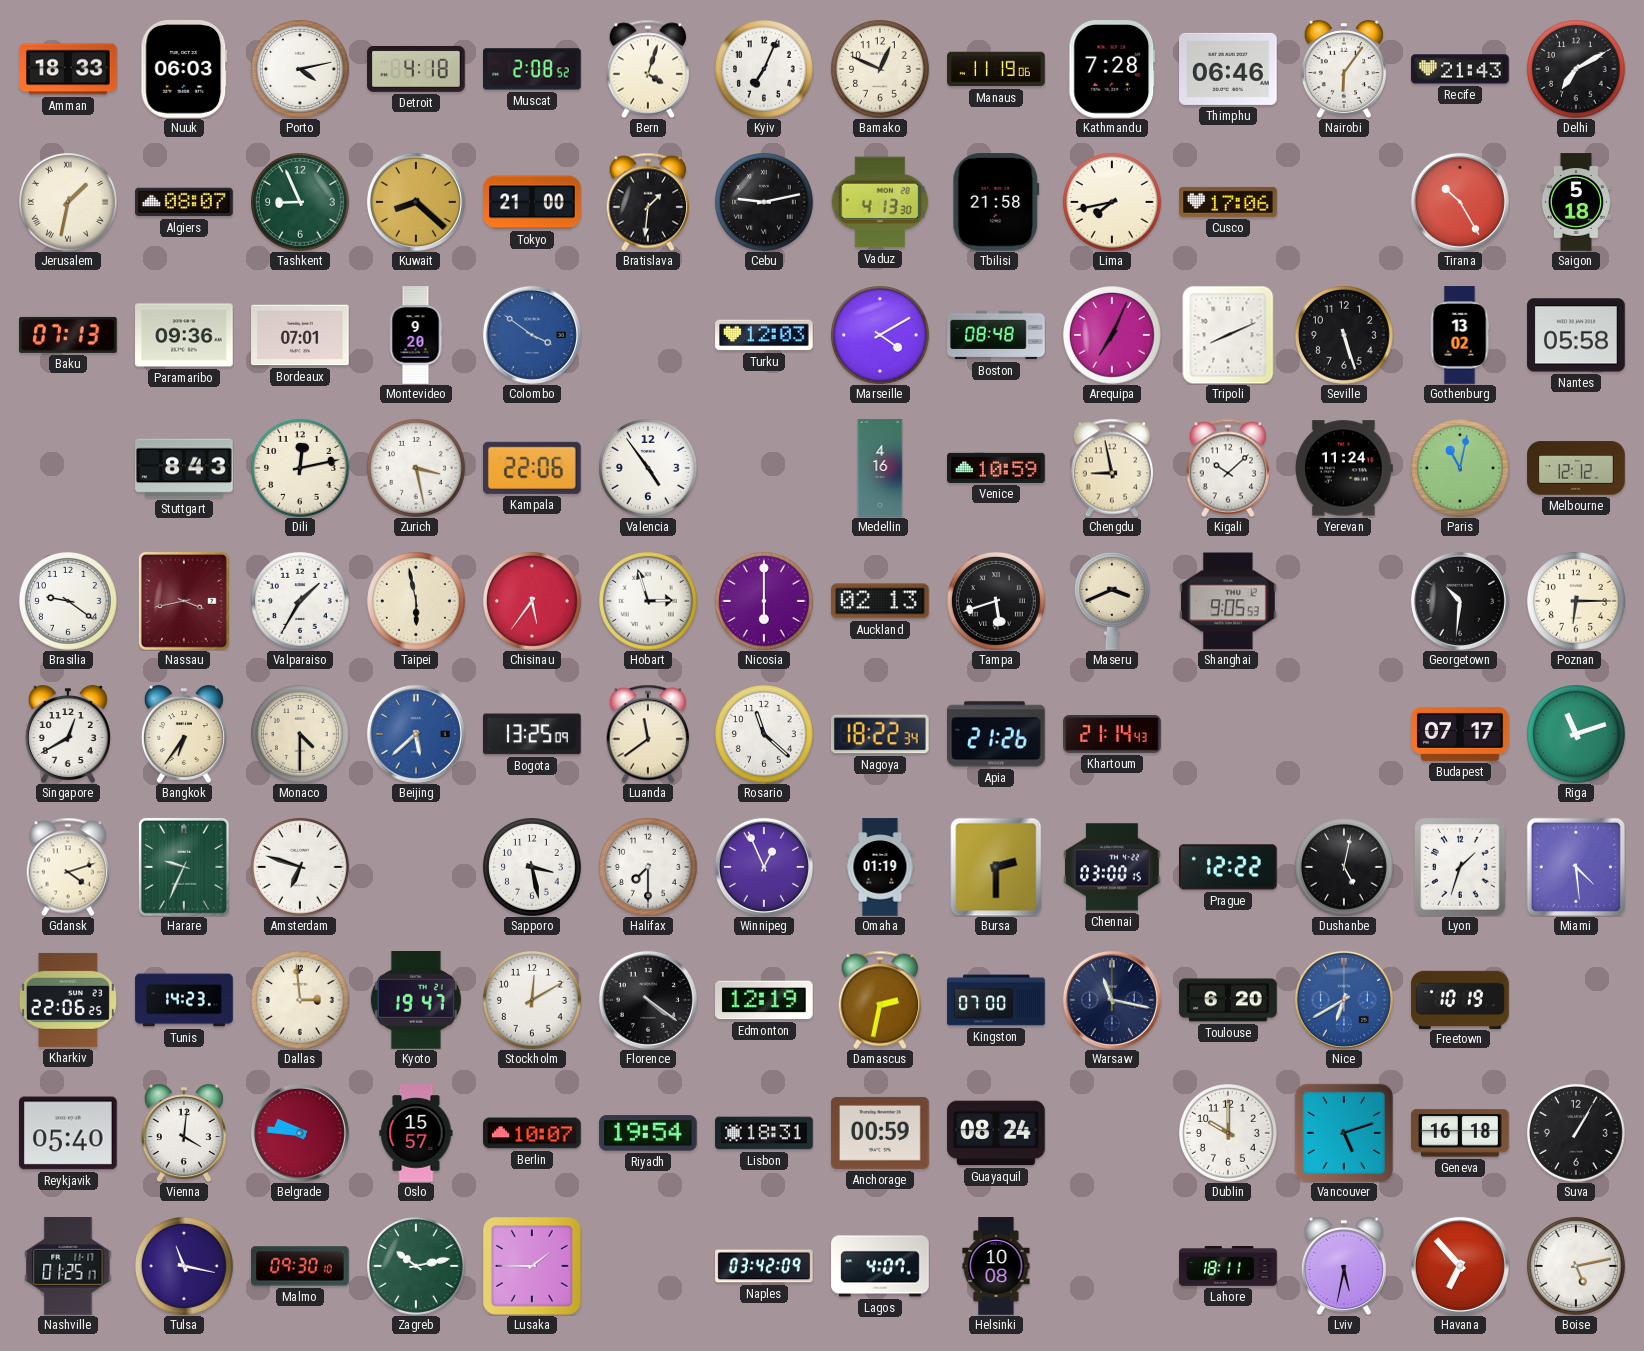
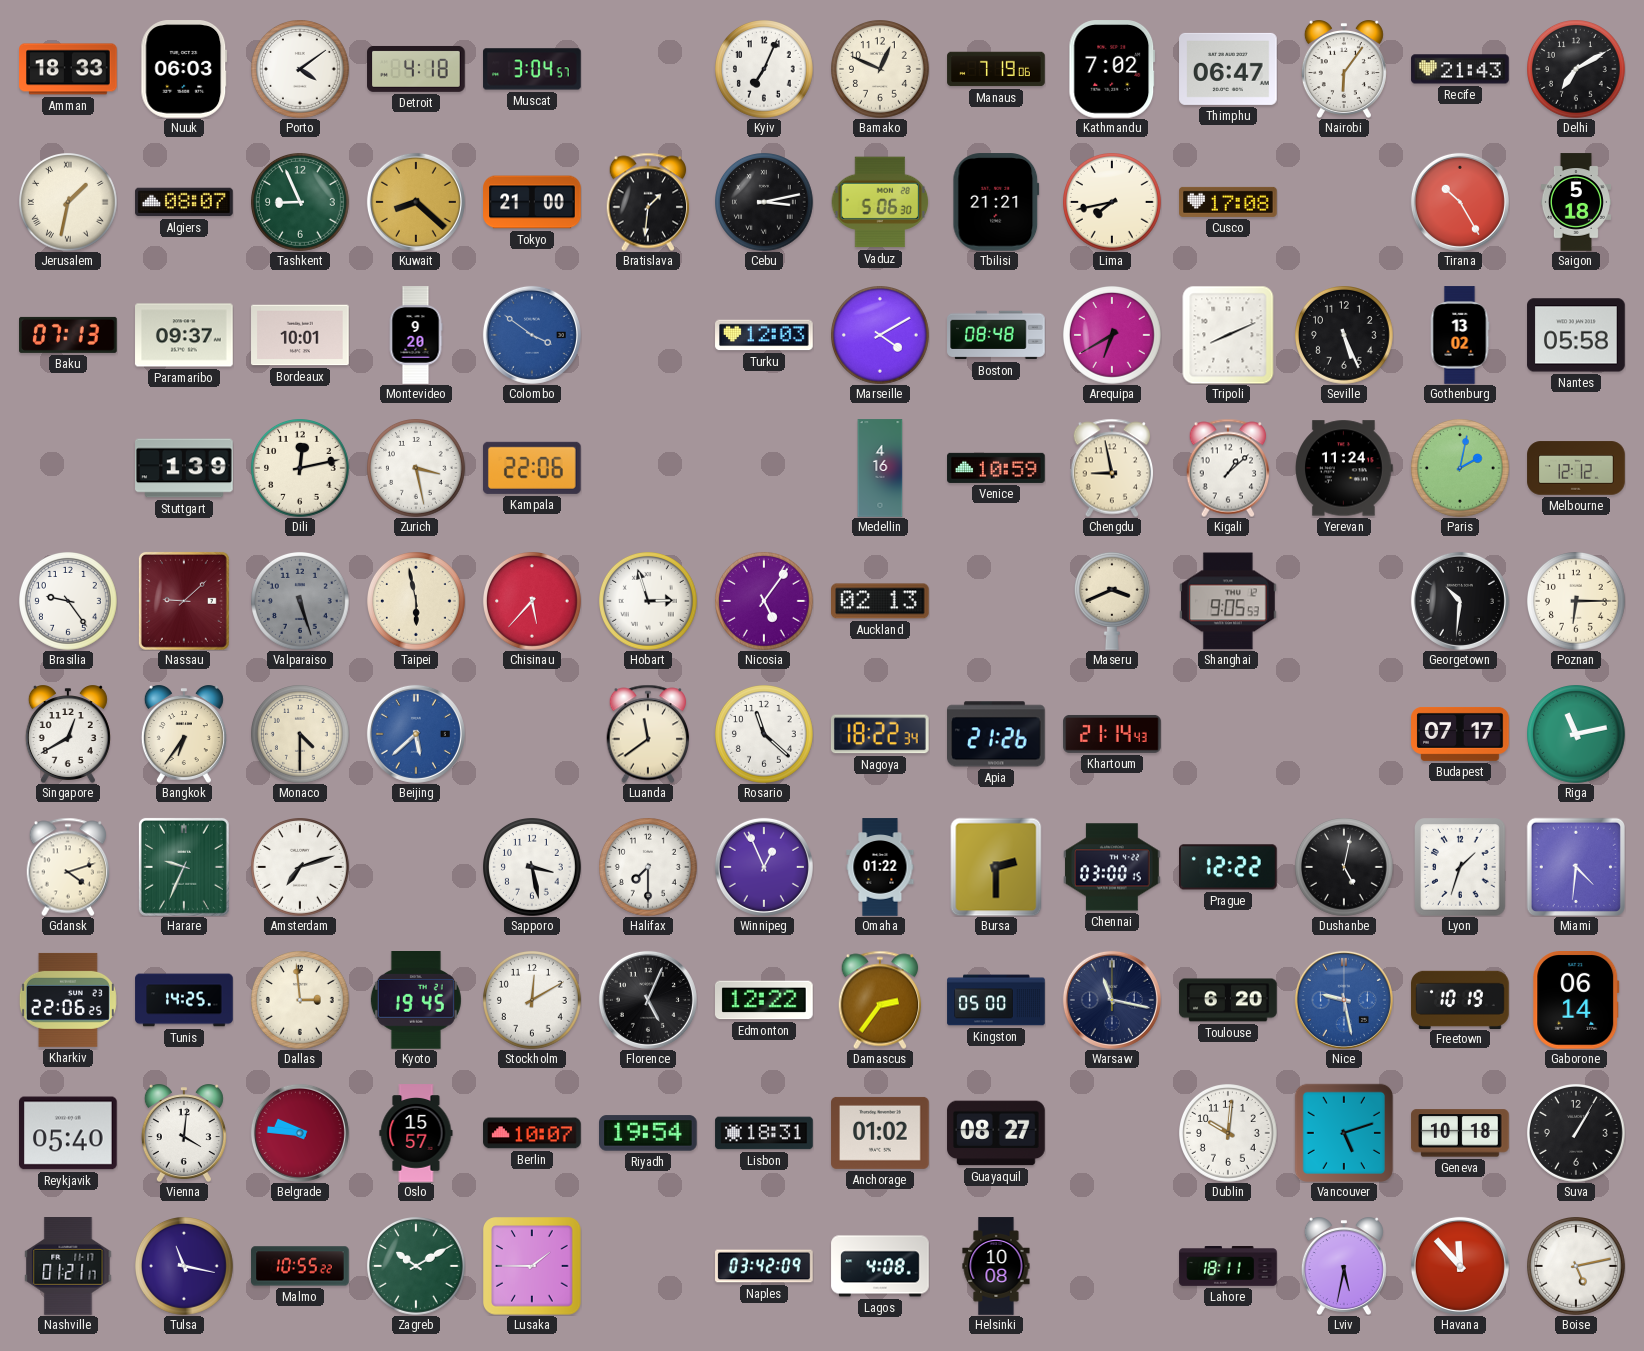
Porto: 4:13 -> 4:09 (301, 70)
Muscat: 2:08 -> 3:04 (532, 69)
Bern: 4:03 -> none (648, 69)
Manaus: 11:19 -> 7:19 (996, 69)
Kathmandu: 7:28 -> 7:02 (1112, 69)
Thimphu: 06:46 -> 06:47 (1228, 69)
Cebu: 9:13 -> 3:13 (765, 203)
Vaduz: 4:13 -> 5:06 (880, 202)
Tbilisi: 21:58 -> 21:21 (996, 202)
Cusco: 17:06 -> 17:08 (1228, 202)
Paramaribo: 09:36 -> 09:37 (184, 335)
Bordeaux: 07:01 -> 10:01 (300, 335)
Arequipa: 7:04 -> 6:40 (1113, 336)
Seville: 5:27 -> 5:26 (1345, 336)
Stuttgart: 8:43 -> 1:39 (184, 468)
Valencia: 4:54 -> none (649, 469)
Kigali: 10:08 -> 1:08 (1228, 468)
Paris: 11:02 -> 2:02 (1461, 469)
Brasilia: 9:21 -> 9:24 (69, 602)
Nassau: 3:43 -> 9:08 (184, 601)
Valparaiso: 1:35 -> 5:27 (301, 602)
Valparaiso dial: white -> grey (301, 602)
Chisinau: 5:36 -> 5:37 (533, 602)
Nicosia: 6:00 -> 5:06 (765, 602)
Tampa: 5:42 -> none (997, 602)
Bogota: 13:25 -> none (533, 734)
Riga: 11:12 -> 11:13 (1577, 735)
Amsterdam: 6:48 -> 7:12 (301, 868)
Omaha: 01:19 -> 01:22 (880, 867)
Miami: 4:29 -> 4:31 (1576, 867)
Tunis: 14:23 -> 14:25 (184, 1000)
Kyoto: 19:47 -> 19:45 (416, 1001)
Florence: 4:21 -> 5:04 (648, 1000)
Edmonton: 12:19 -> 12:22 (765, 1000)
Damascus: 2:32 -> 2:36 (880, 1000)
Kingston: 07:00 -> 05:00 (996, 1000)
Nice: 6:40 -> 9:28 (1344, 1000)
Gaborone: none -> 06:14 (1576, 1001)
Anchorage: 00:59 -> 01:02 (880, 1133)
Guayaquil: 08:24 -> 08:27 (996, 1133)
Dublin: 10:00 -> 10:01 (1229, 1134)
Geneva: 16:18 -> 10:18 (1460, 1133)
Nashville: 01:25 -> 01:21 (68, 1267)
Malmo: 09:30 -> 10:55 (300, 1266)
Zagreb: 10:13 -> 10:10 (417, 1267)
Lagos: 4:07 -> 4:08 (880, 1266)
Havana: 6:53 -> 11:53 (1460, 1266)
